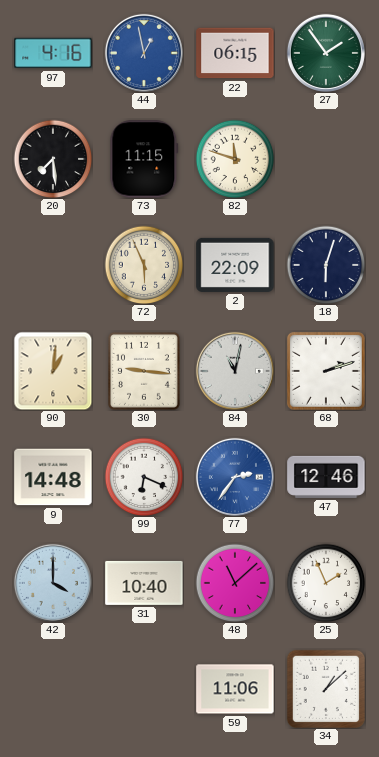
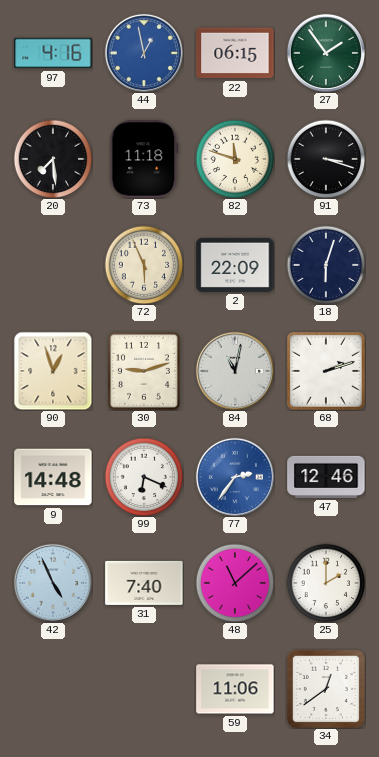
73: 11:15 -> 11:18 (144, 159)
91: none -> 3:18 (326, 159)
90: 1:01 -> 12:57 (53, 371)
30: 9:16 -> 9:12 (144, 371)
42: 4:00 -> 4:56 (53, 583)
31: 10:40 -> 7:40 (144, 583)
25: 1:56 -> 2:00 (326, 583)
34: 1:08 -> 12:39 (325, 688)
